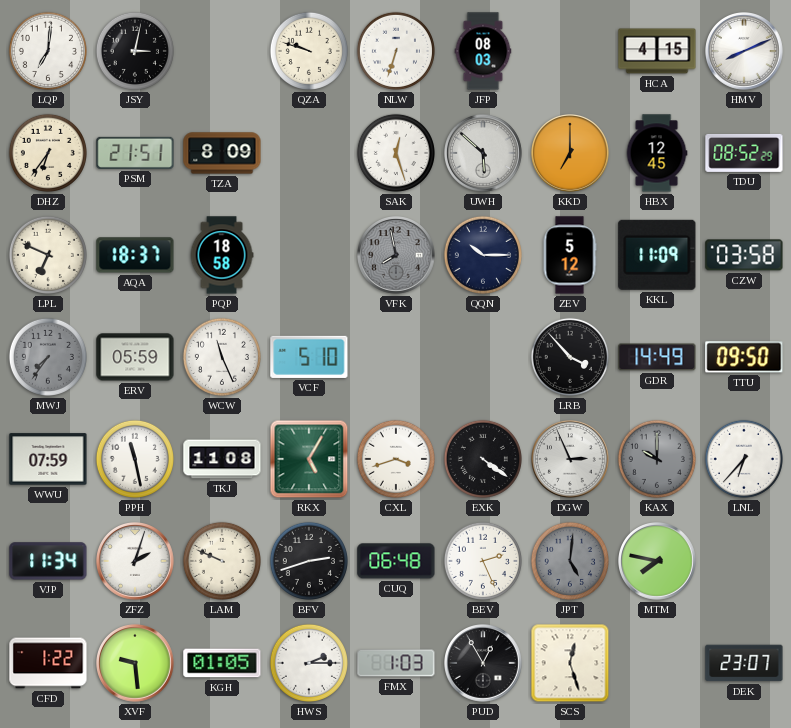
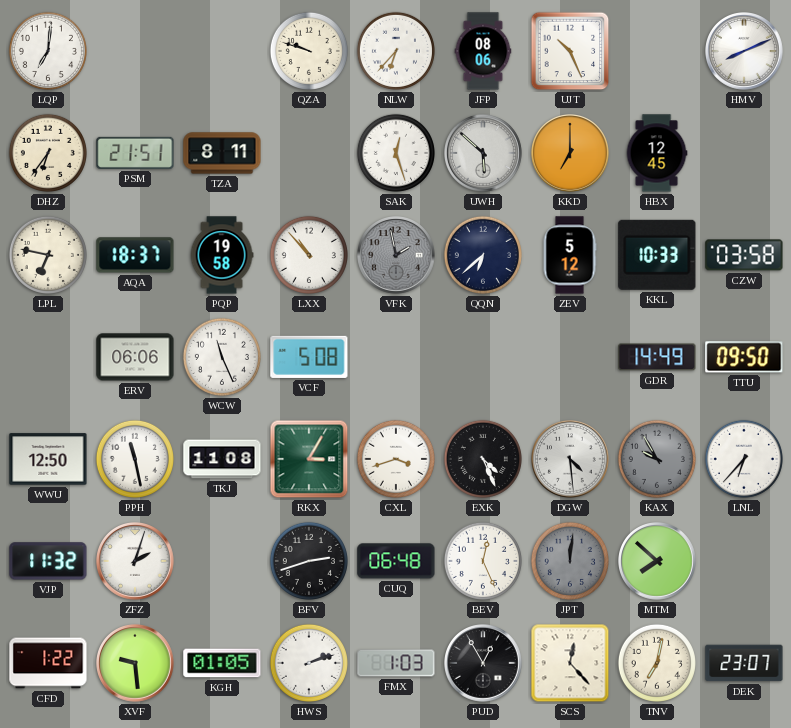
JSY: 3:02 -> none (135, 51)
NLW: 6:33 -> 6:37 (396, 51)
JFP: 08:03 -> 08:06 (483, 51)
UJT: none -> 10:26 (570, 51)
HCA: 4:15 -> none (657, 51)
TZA: 8:09 -> 8:11 (222, 153)
TDU: 08:52 -> none (744, 153)
LPL: 6:49 -> 6:47 (48, 255)
PQP: 18:58 -> 19:58 (222, 255)
LXX: none -> 10:53 (309, 255)
VFK: 7:58 -> 1:58 (397, 256)
QQN: 10:15 -> 6:38 (483, 255)
KKL: 11:09 -> 10:33 (657, 255)
MWJ: 7:36 -> none (48, 357)
ERV: 05:59 -> 06:06 (135, 357)
VCF: 5:10 -> 5:08 (309, 357)
LRB: 3:53 -> none (570, 357)
WWU: 07:59 -> 12:50 (48, 459)
RKX: 5:05 -> 3:05 (309, 459)
EXK: 4:21 -> 4:26 (483, 459)
DGW: 2:56 -> 4:29 (571, 460)
KAX: 10:00 -> 9:55 (657, 459)
VJP: 11:34 -> 11:32 (48, 561)
LAM: 9:49 -> none (222, 561)
BEV: 2:26 -> 12:26 (483, 561)
JPT: 5:01 -> 12:01 (570, 561)
MTM: 7:47 -> 7:52 (658, 562)
HWS: 2:15 -> 2:12 (309, 663)
SCS: 12:27 -> 12:23 (570, 663)
TNV: none -> 7:02 (657, 663)
